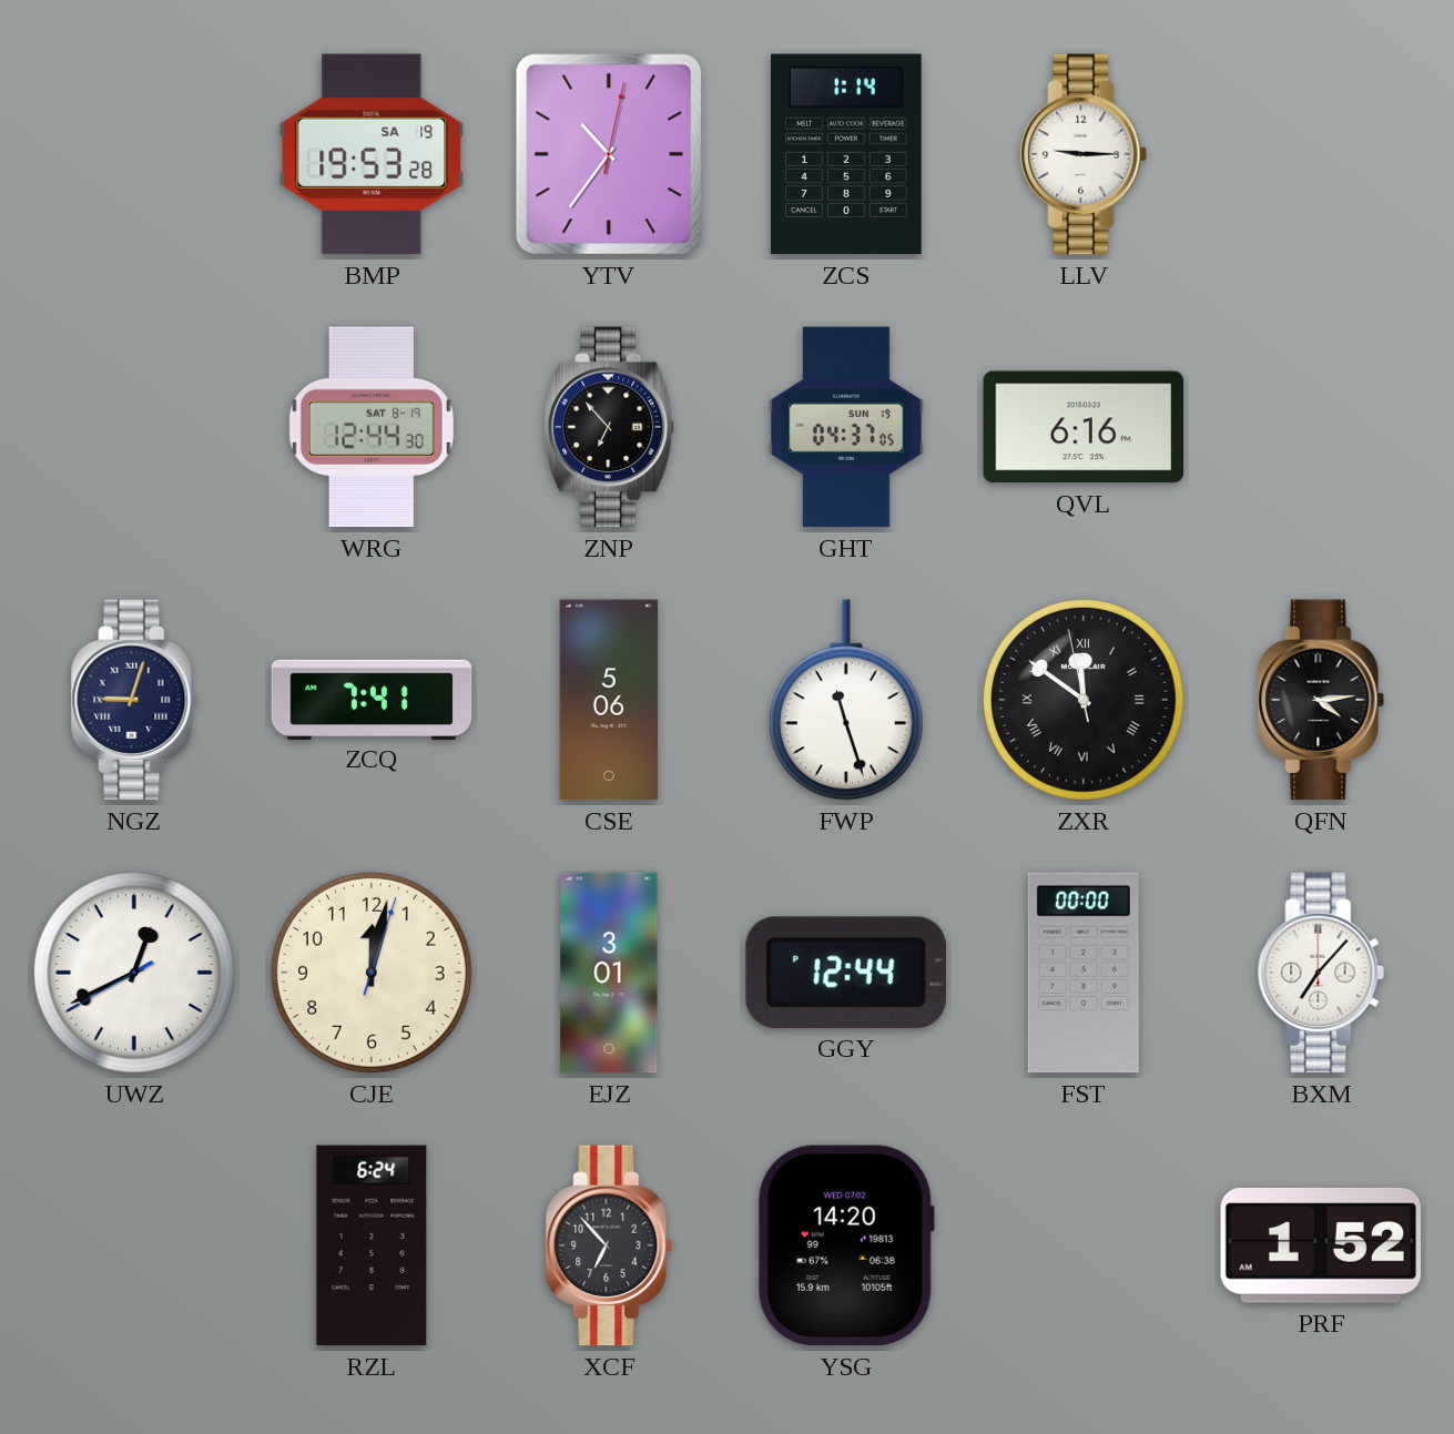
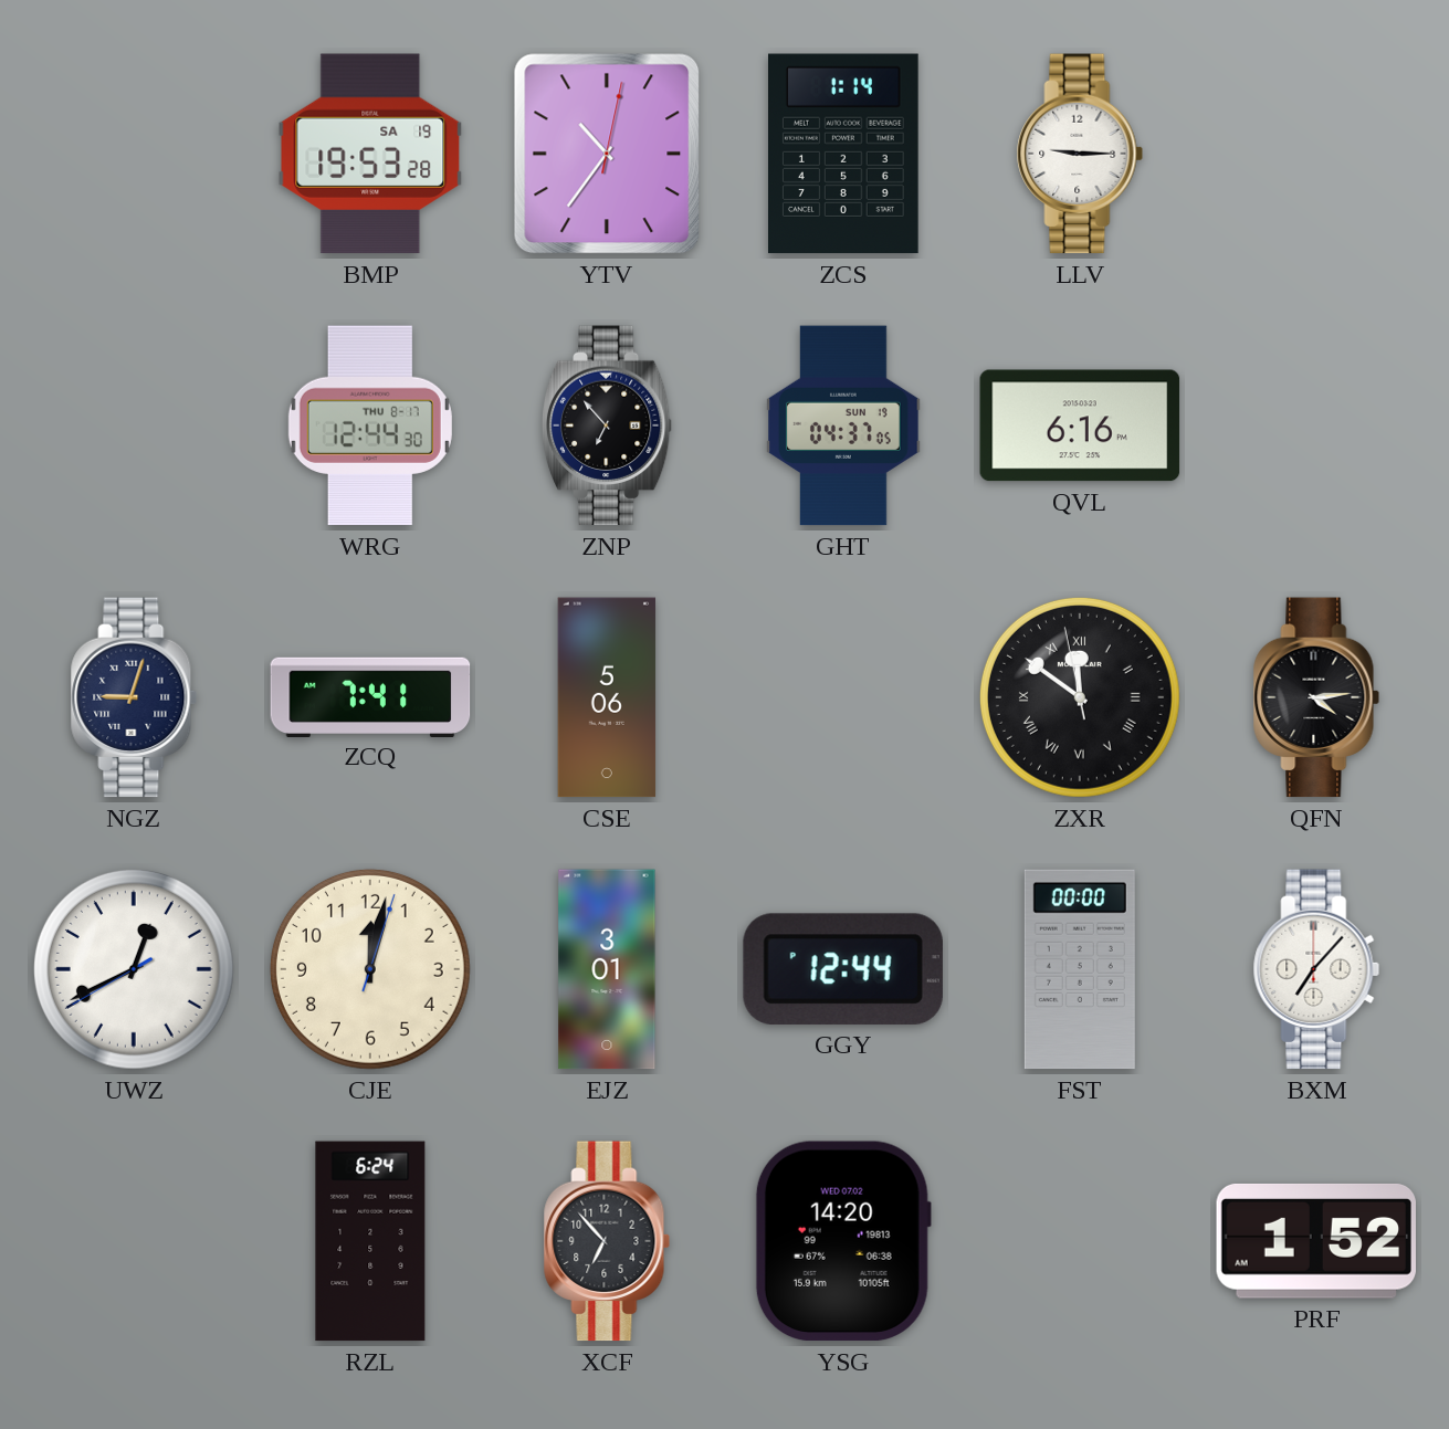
WRG date: SAT 8-19 -> THU 8-17 (370, 425)
FWP: 11:27 -> none (846, 700)
